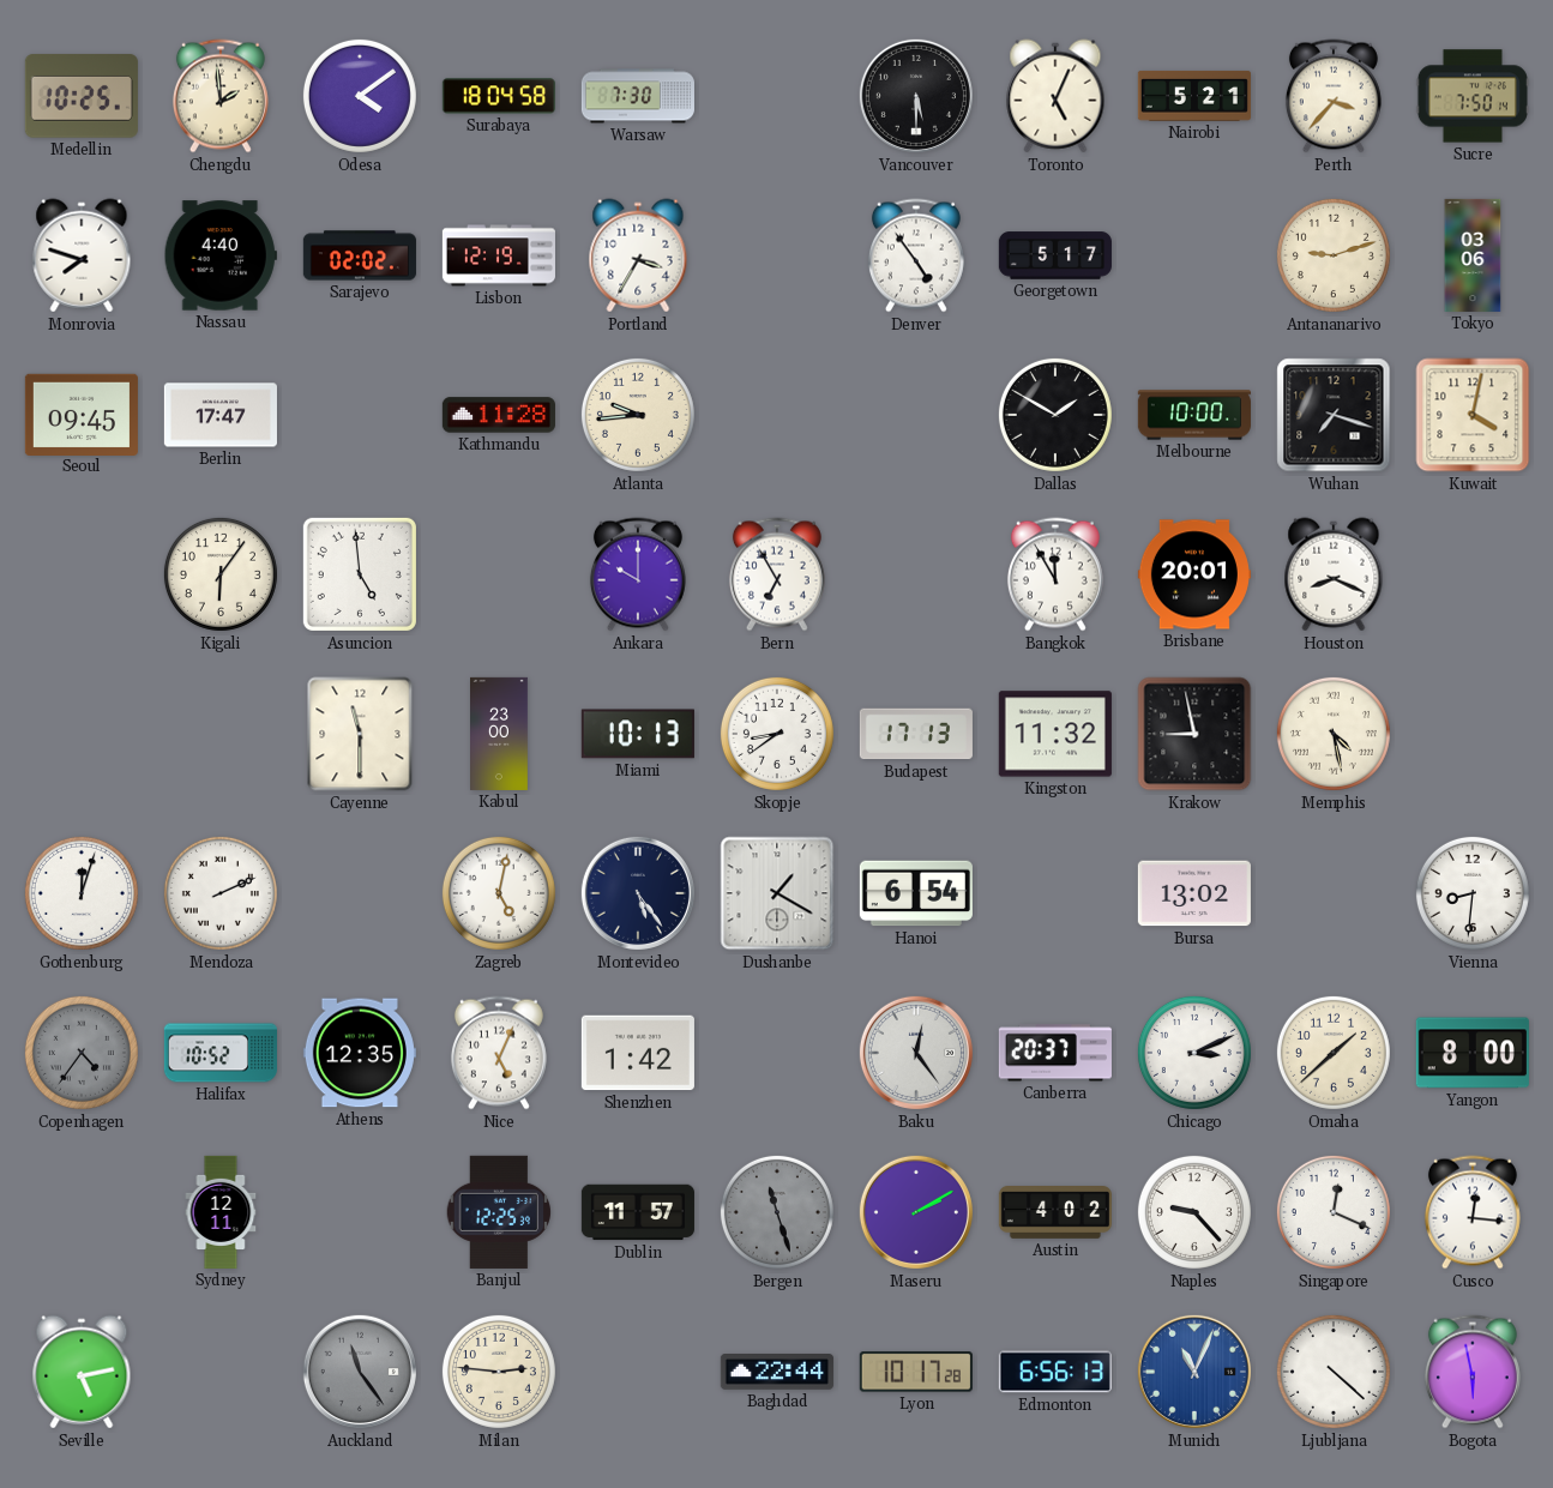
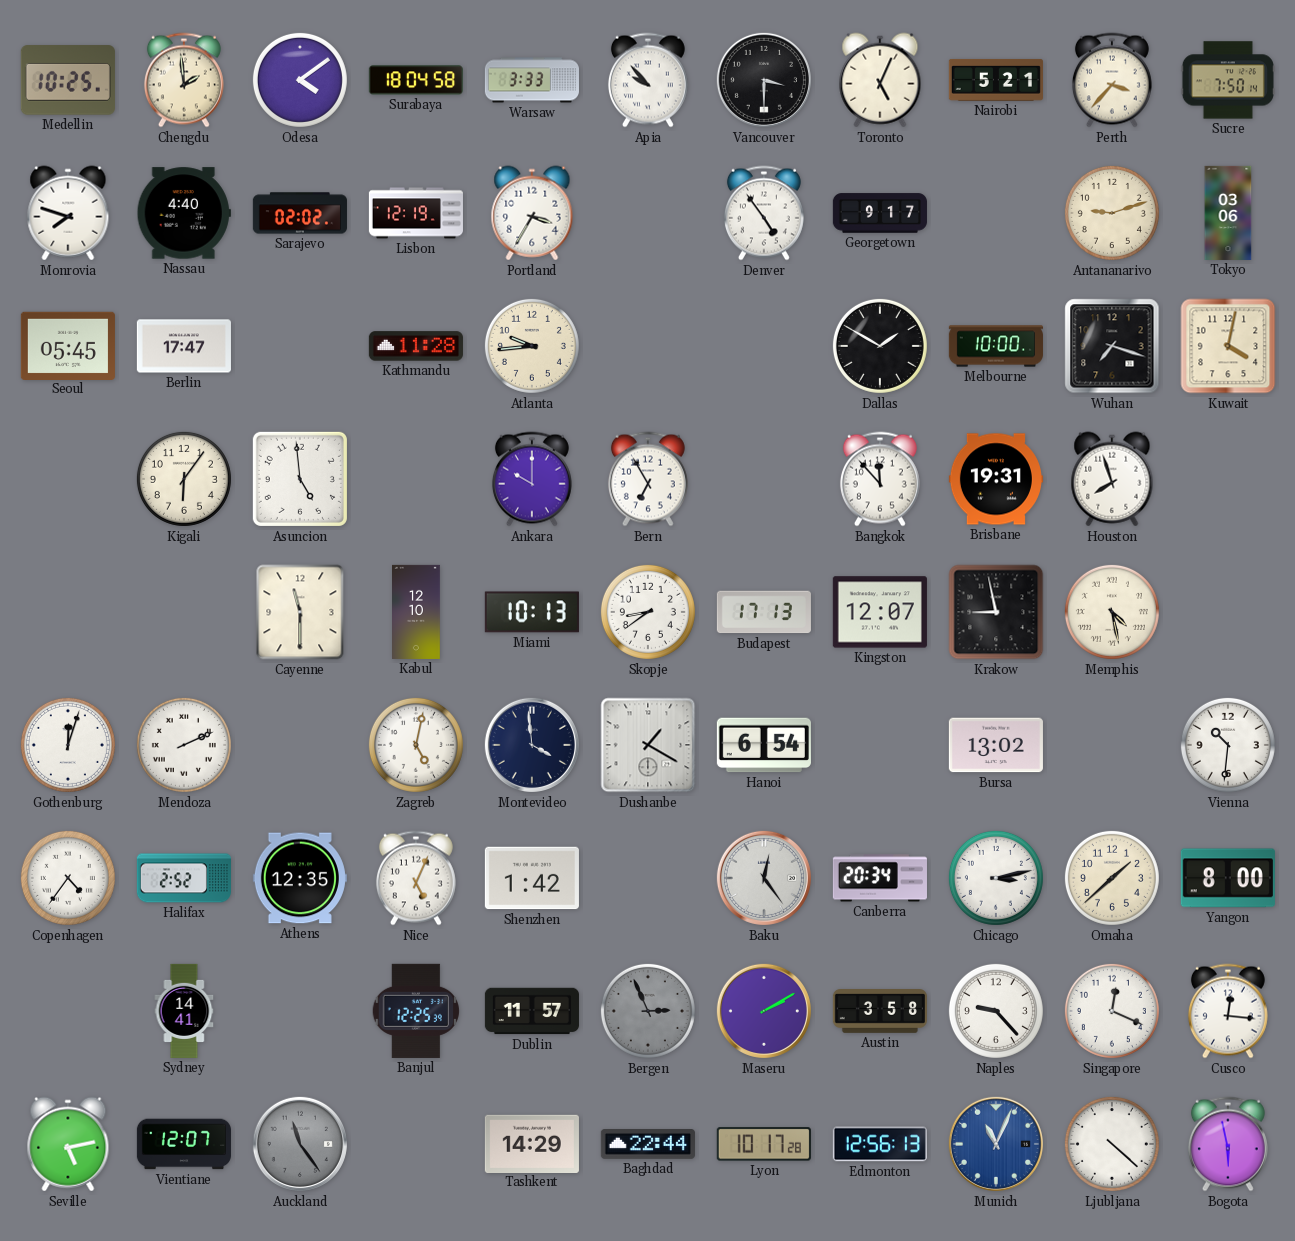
Warsaw: 7:30 -> 3:33 (532, 80)
Apia: none -> 9:53 (648, 80)
Vancouver: 5:30 -> 3:30 (764, 80)
Georgetown: 5:17 -> 9:17 (880, 213)
Seoul: 09:45 -> 05:45 (68, 345)
Bangkok: 11:55 -> 11:53 (880, 479)
Brisbane: 20:01 -> 19:31 (996, 479)
Houston: 8:19 -> 7:57 (1112, 479)
Kabul: 23:00 -> 12:10 (417, 612)
Kingston: 11:32 -> 12:07 (880, 612)
Montevideo: 5:24 -> 3:59 (532, 745)
Vienna: 8:31 -> 10:31 (1228, 745)
Copenhagen dial: grey -> white (68, 878)
Halifax: 10:52 -> 2:52 (184, 878)
Canberra: 20:37 -> 20:34 (880, 878)
Chicago: 3:11 -> 3:13 (996, 878)
Sydney: 12:11 -> 14:41 (184, 1011)
Bergen: 11:27 -> 2:56 (648, 1011)
Austin: 4:02 -> 3:58 (880, 1012)
Vientiane: none -> 12:07 (184, 1144)
Milan: 2:46 -> none (499, 1372)
Tashkent: none -> 14:29 (532, 1143)
Edmonton: 6:56 -> 12:56 (880, 1144)
